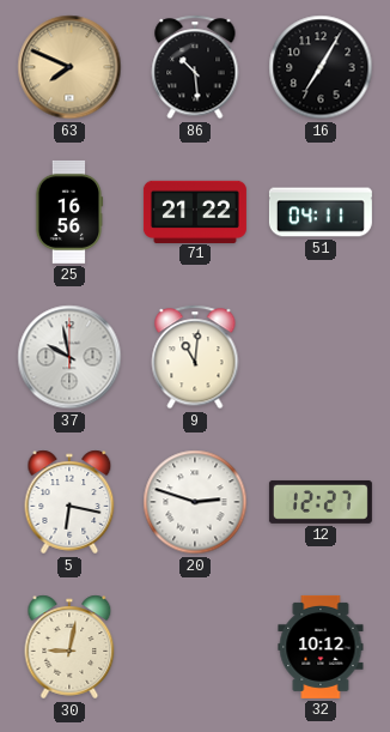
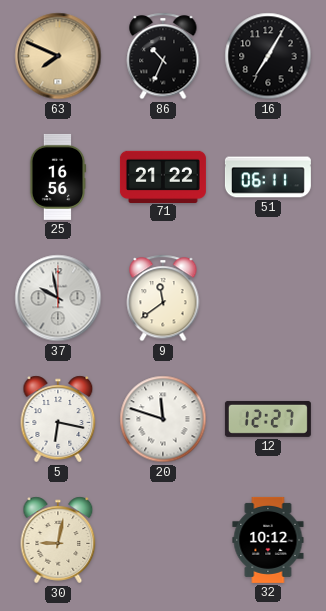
86: 10:29 -> 10:34 (163, 56)
51: 04:11 -> 06:11 (268, 177)
9: 11:01 -> 11:39 (163, 298)
20: 2:48 -> 11:48 (163, 419)
